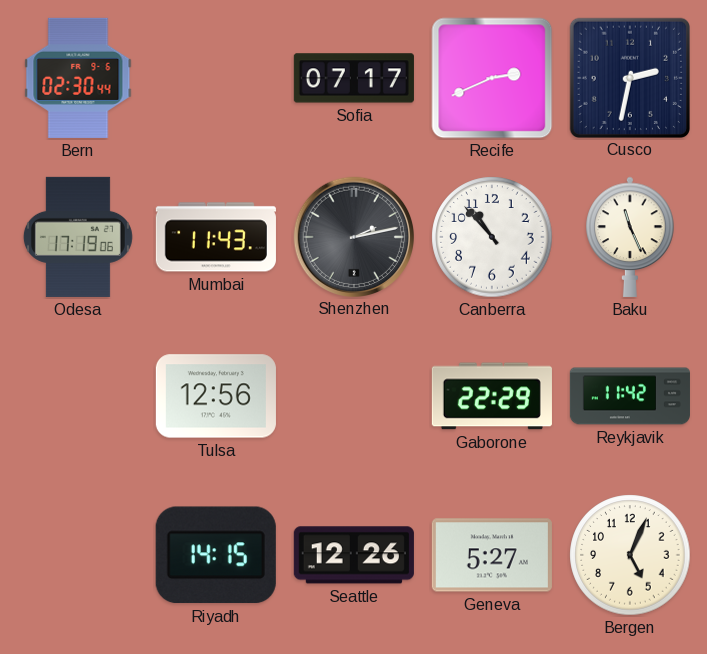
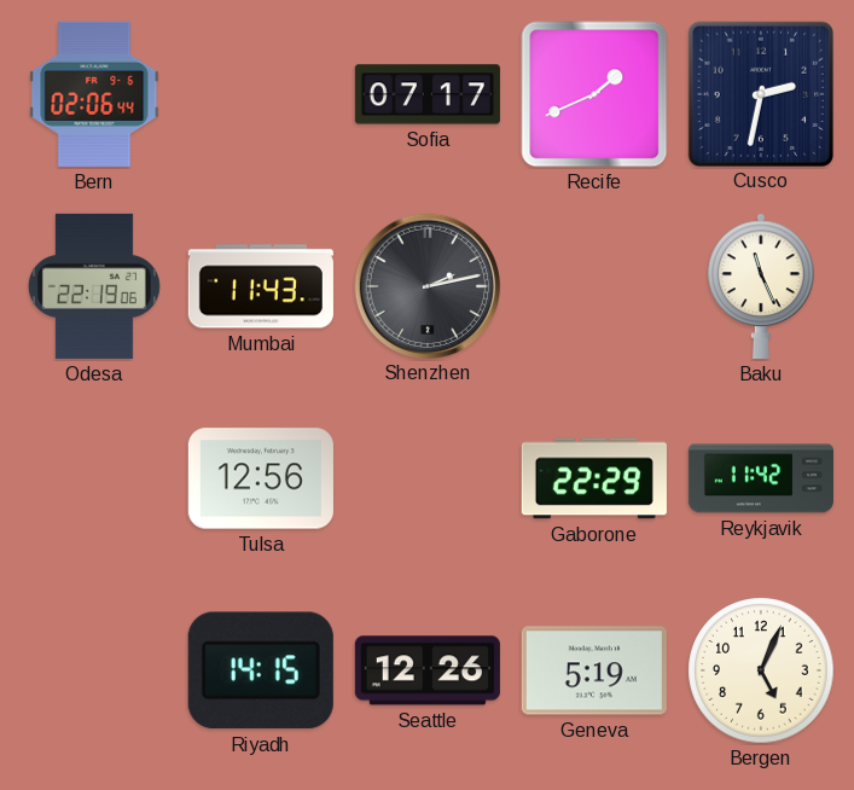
Bern: 02:30 -> 02:06 (94, 94)
Recife: 2:41 -> 1:41 (594, 94)
Odesa: 17:19 -> 22:19 (94, 286)
Canberra: 10:53 -> none (492, 237)
Geneva: 5:27 -> 5:19 (594, 670)
